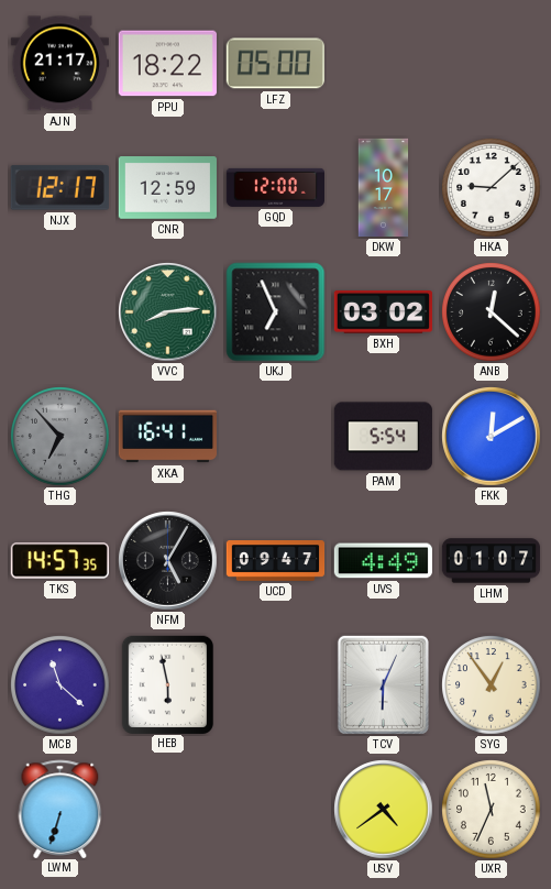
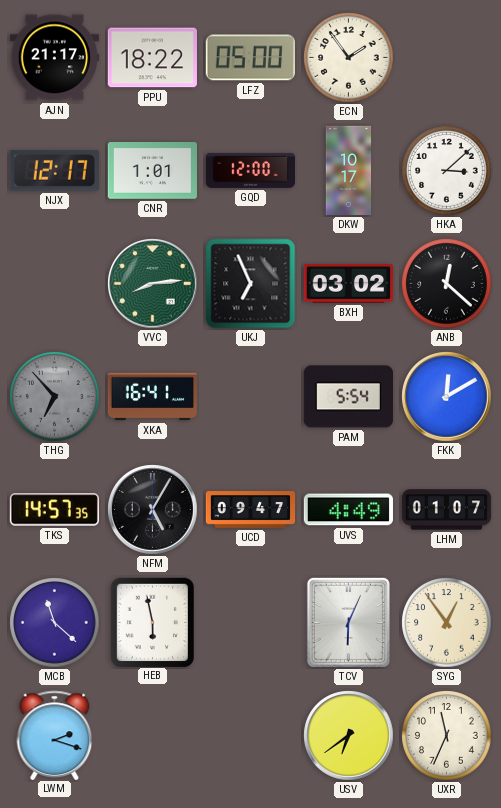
ECN: none -> 1:54 (349, 58)
CNR: 12:59 -> 1:01 (152, 171)
HKA: 9:08 -> 3:08 (447, 171)
LWM: 6:33 -> 2:18 (55, 735)
USV: 4:39 -> 6:39 (349, 736)
